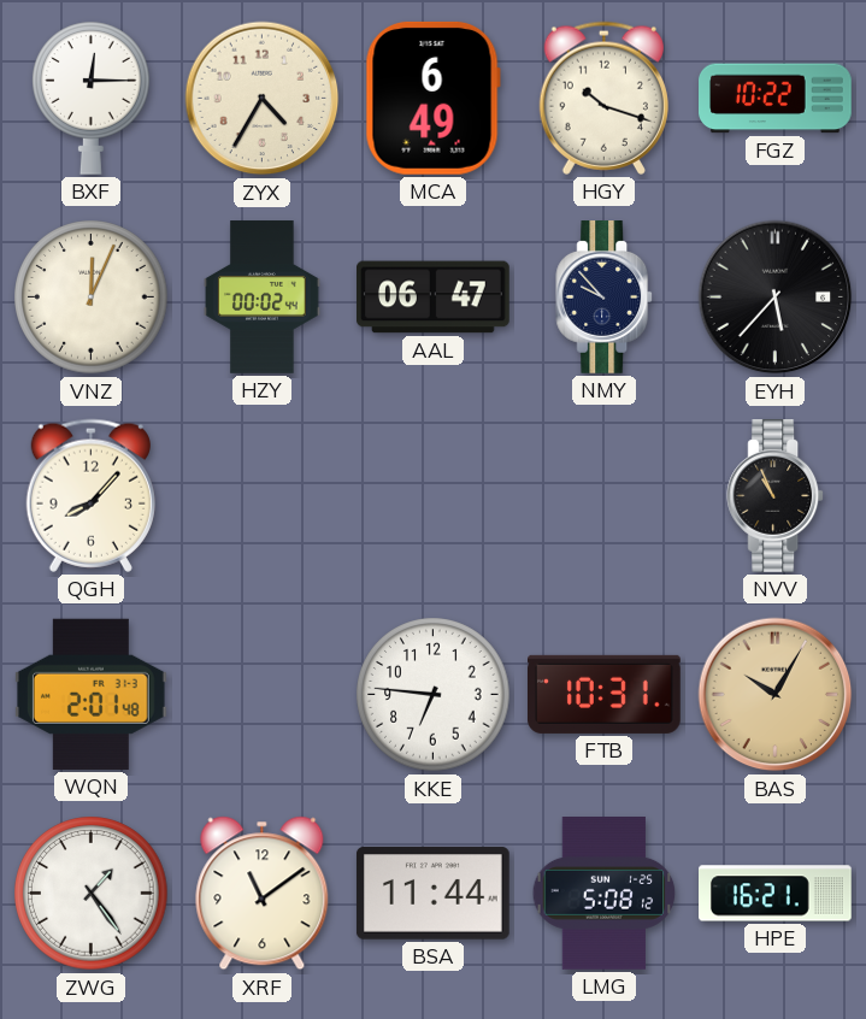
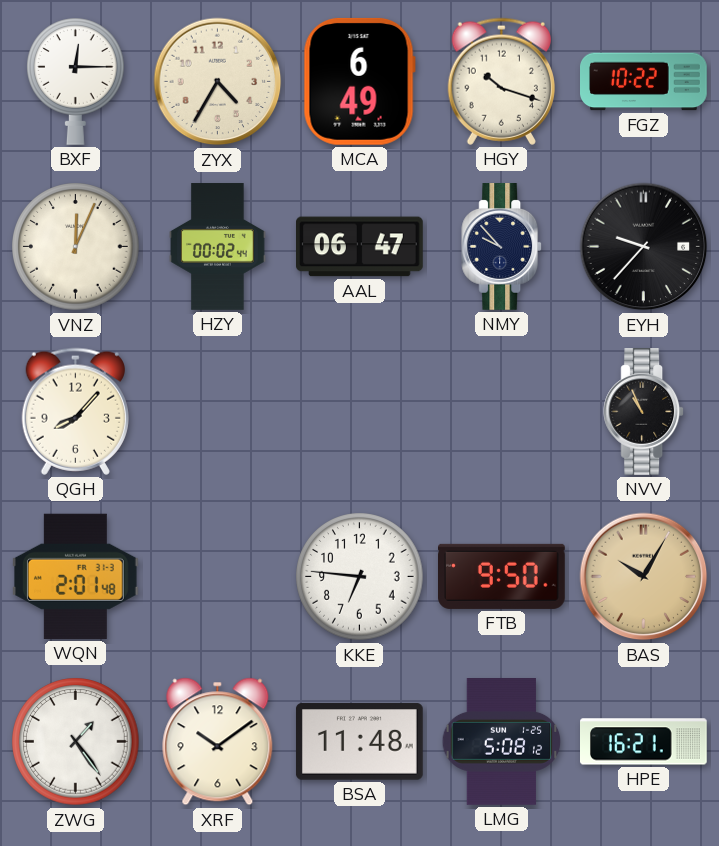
EYH: 5:37 -> 9:37 (644, 247)
FTB: 10:31 -> 9:50 (502, 576)
XRF: 11:09 -> 10:09 (218, 742)
BSA: 11:44 -> 11:48 (359, 742)
